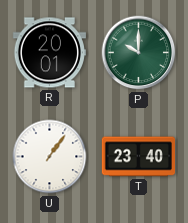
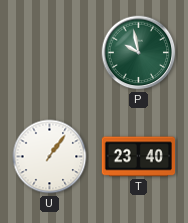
R: 20:01 -> none (49, 53)
P: 10:00 -> 9:58 (139, 53)
